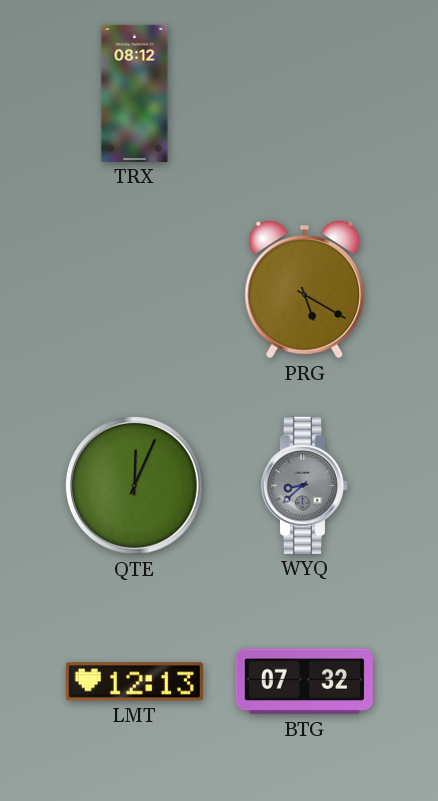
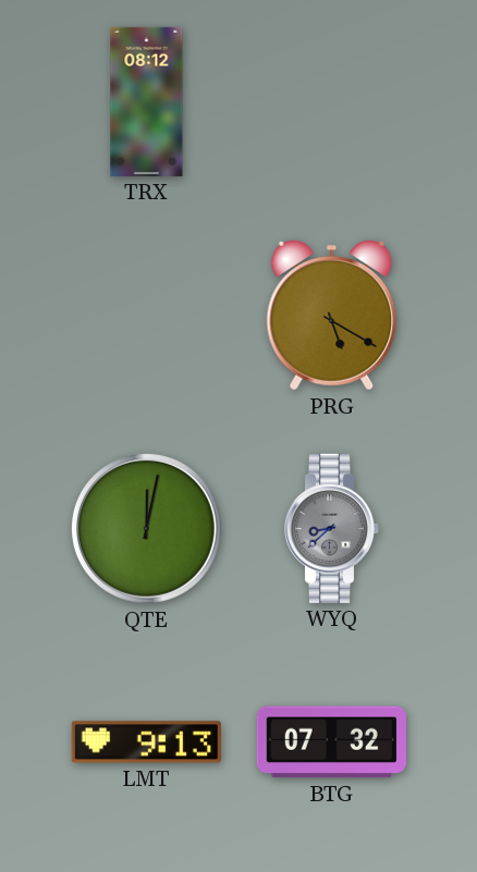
QTE: 12:04 -> 12:02 (146, 528)
LMT: 12:13 -> 9:13 (146, 742)
